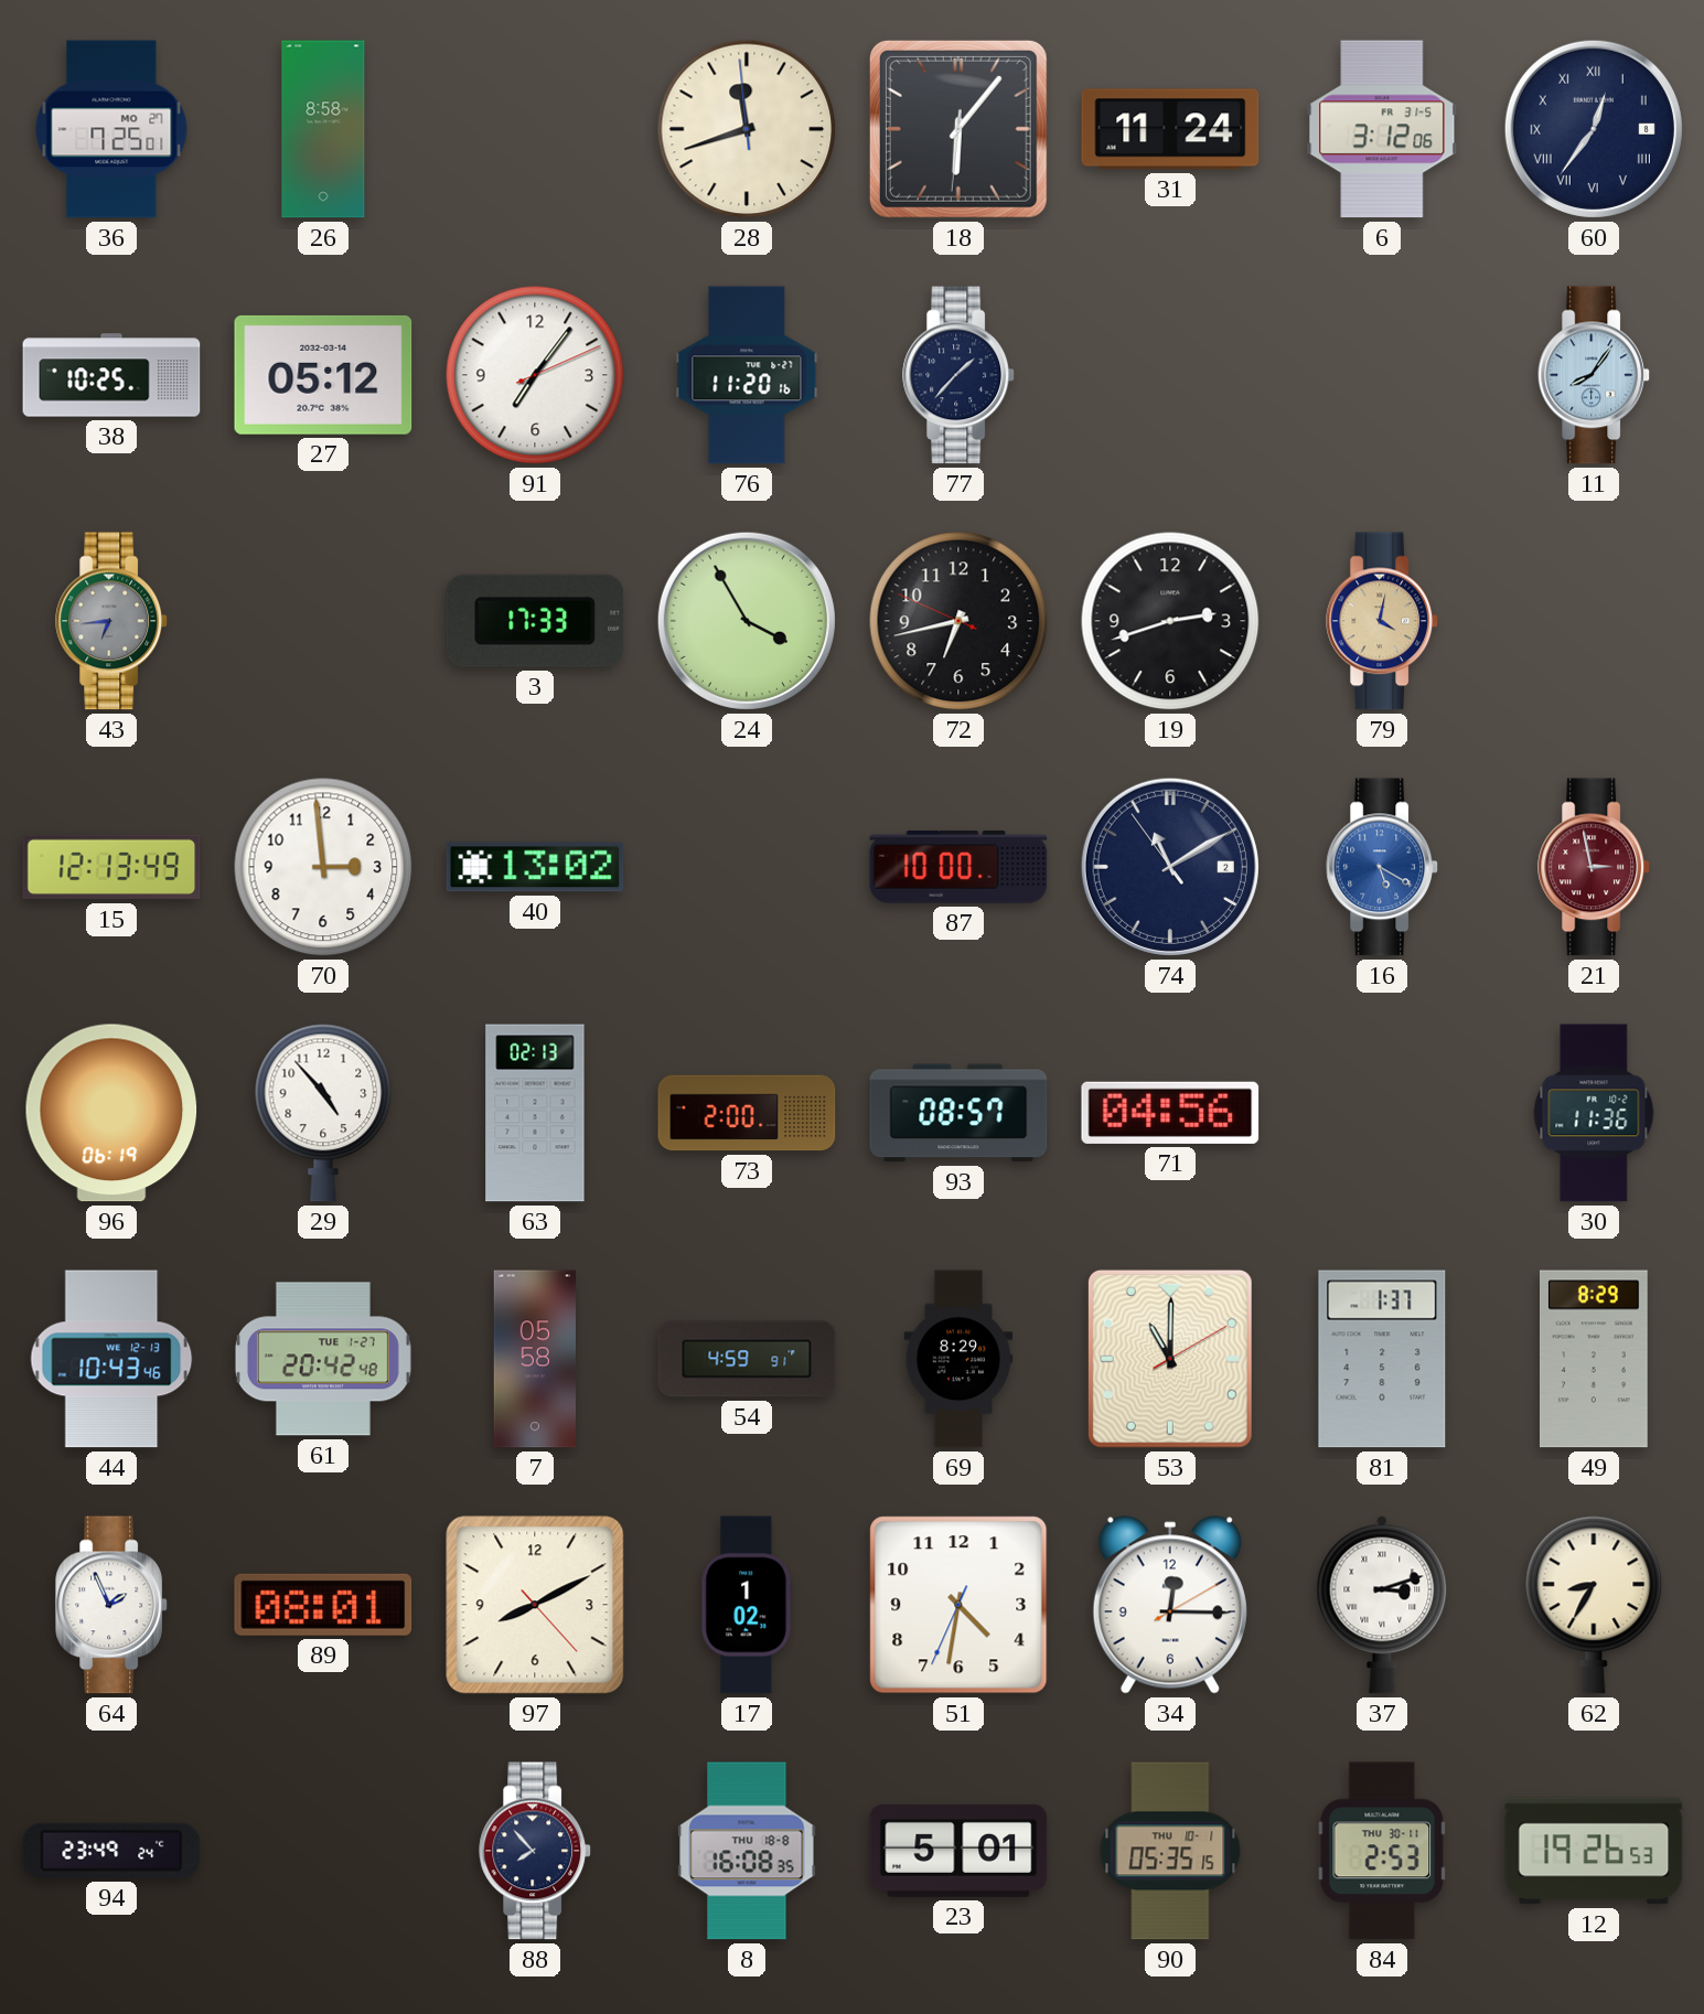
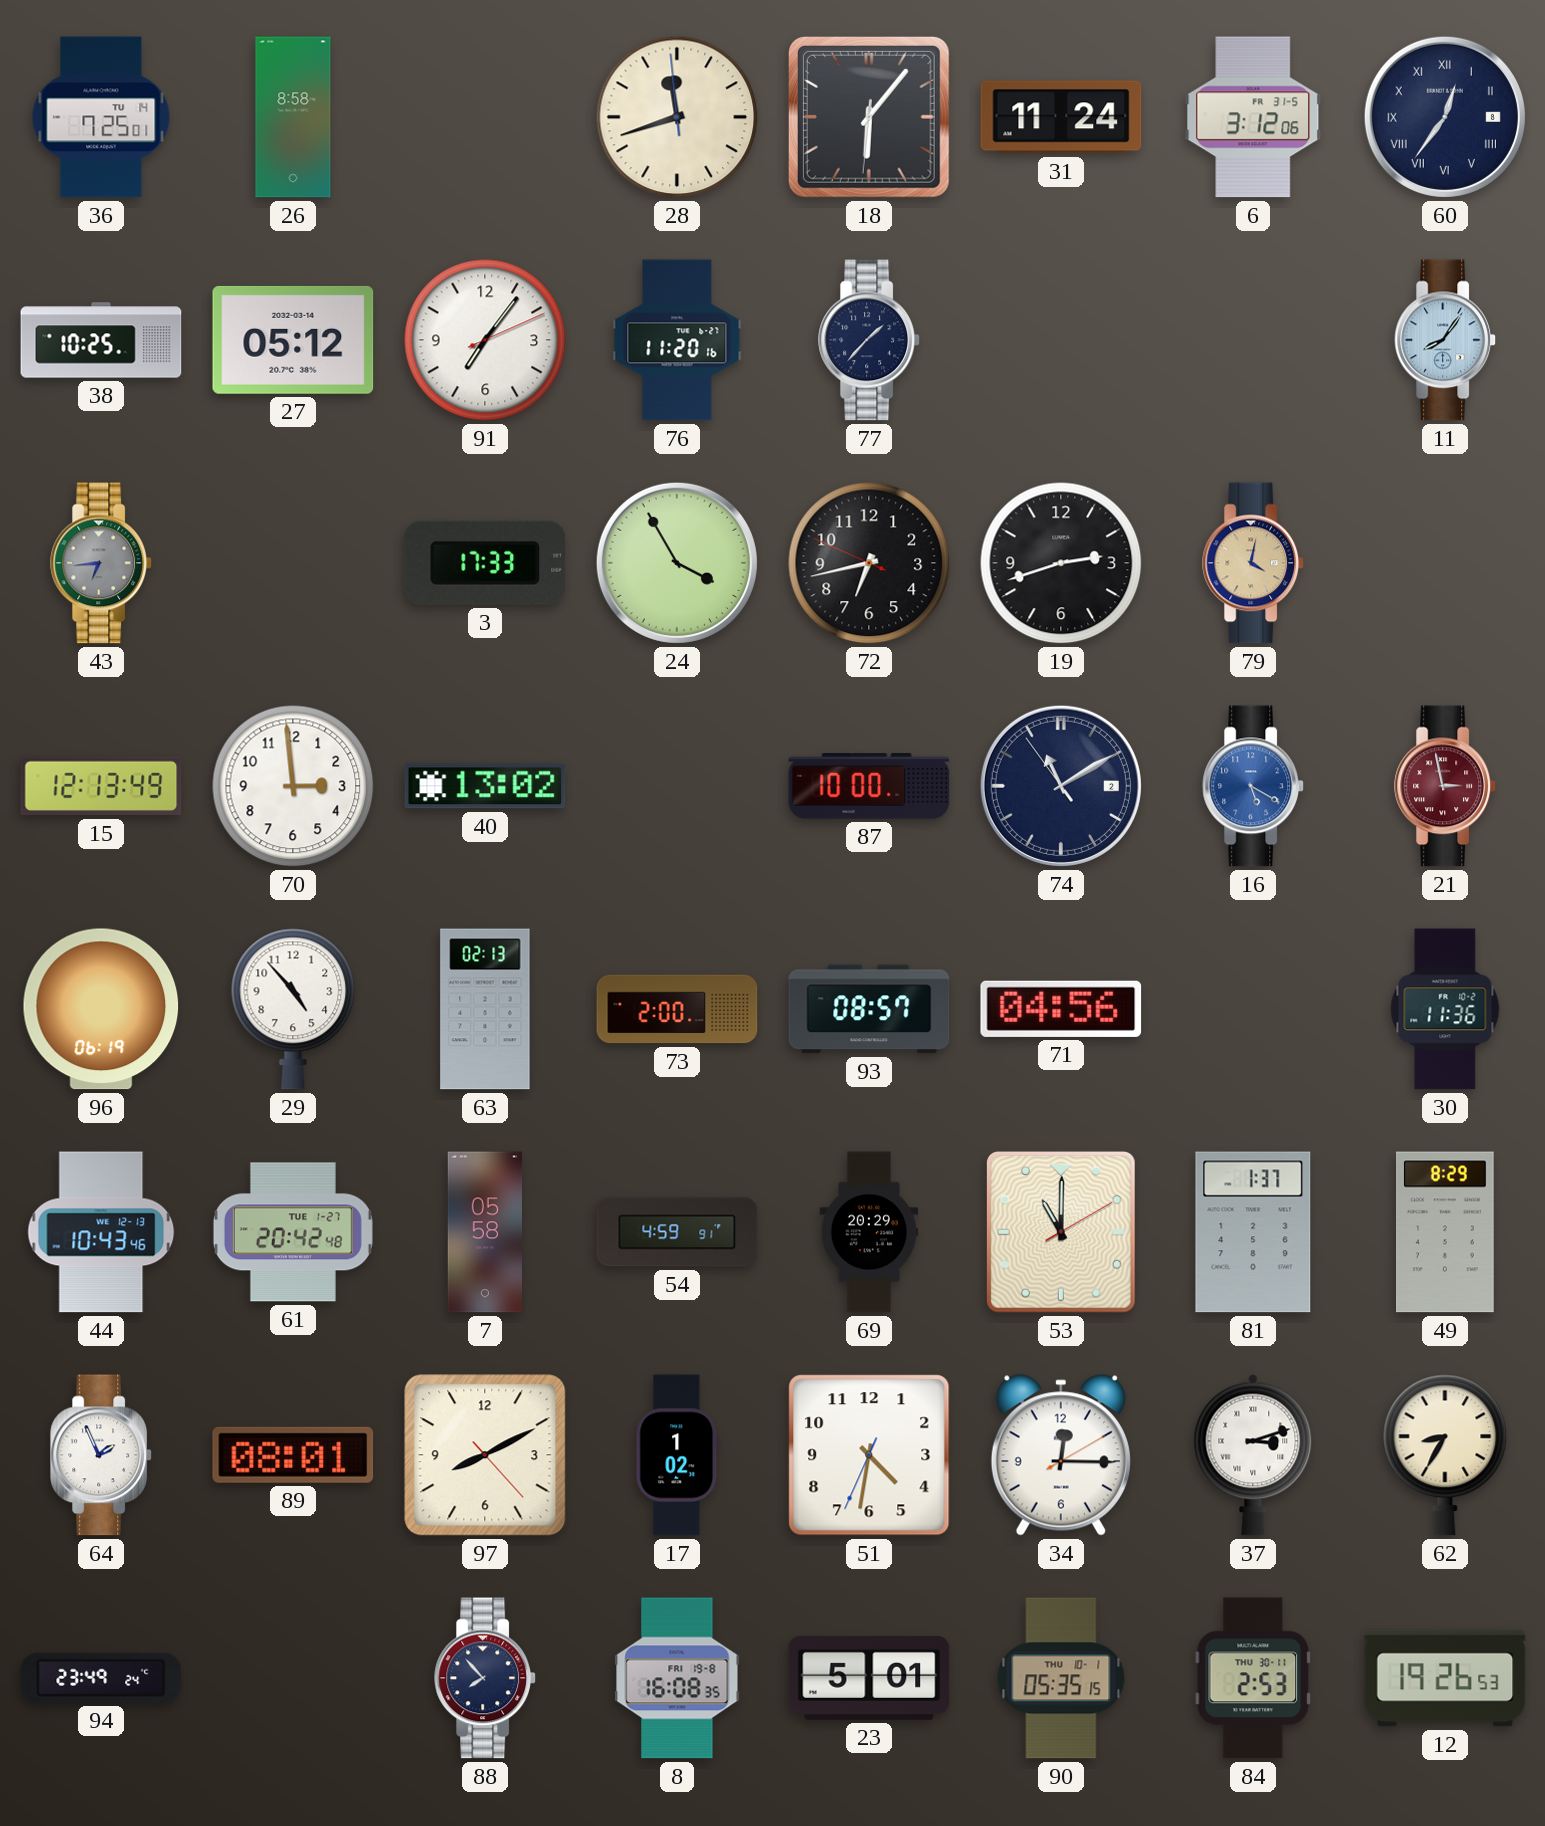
36 date: MO 27 -> TU 14 (101, 117)
69: 8:29 -> 20:29 (869, 1232)
8 date: THU 18-8 -> FRI 19-8 (677, 1678)
